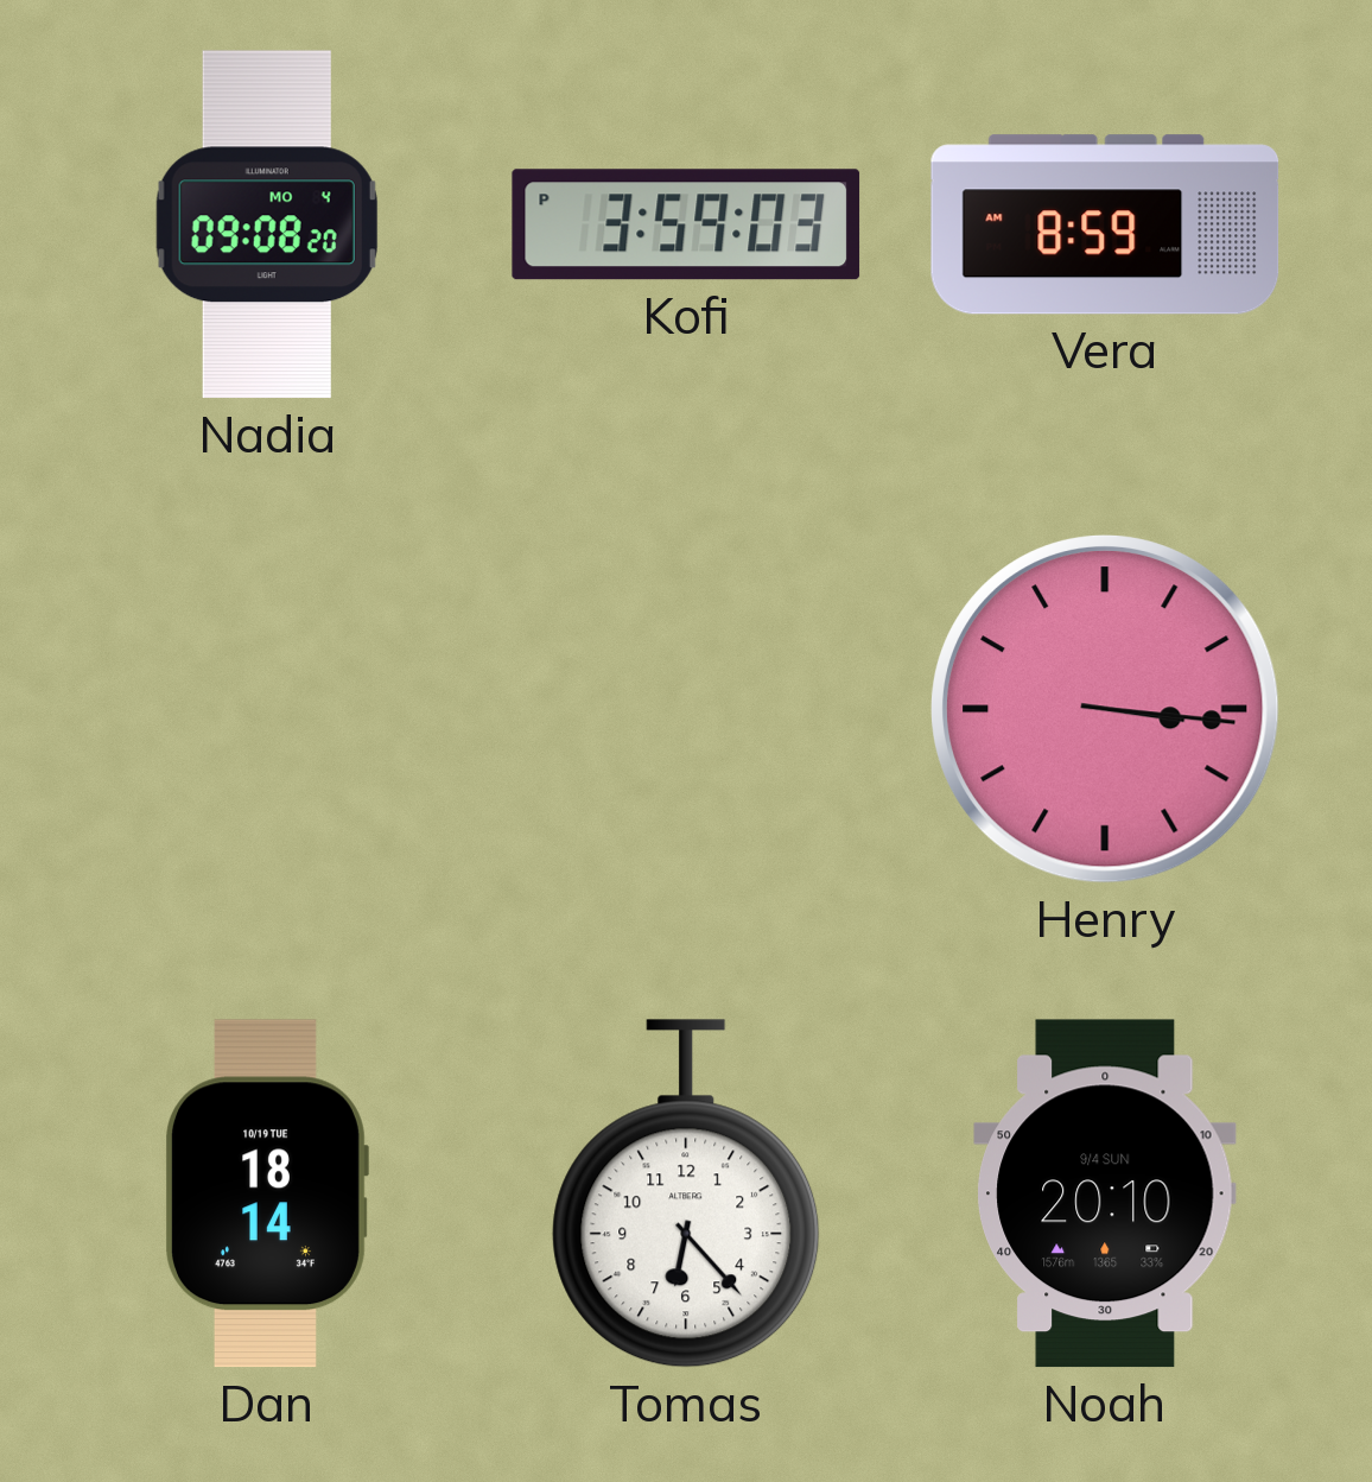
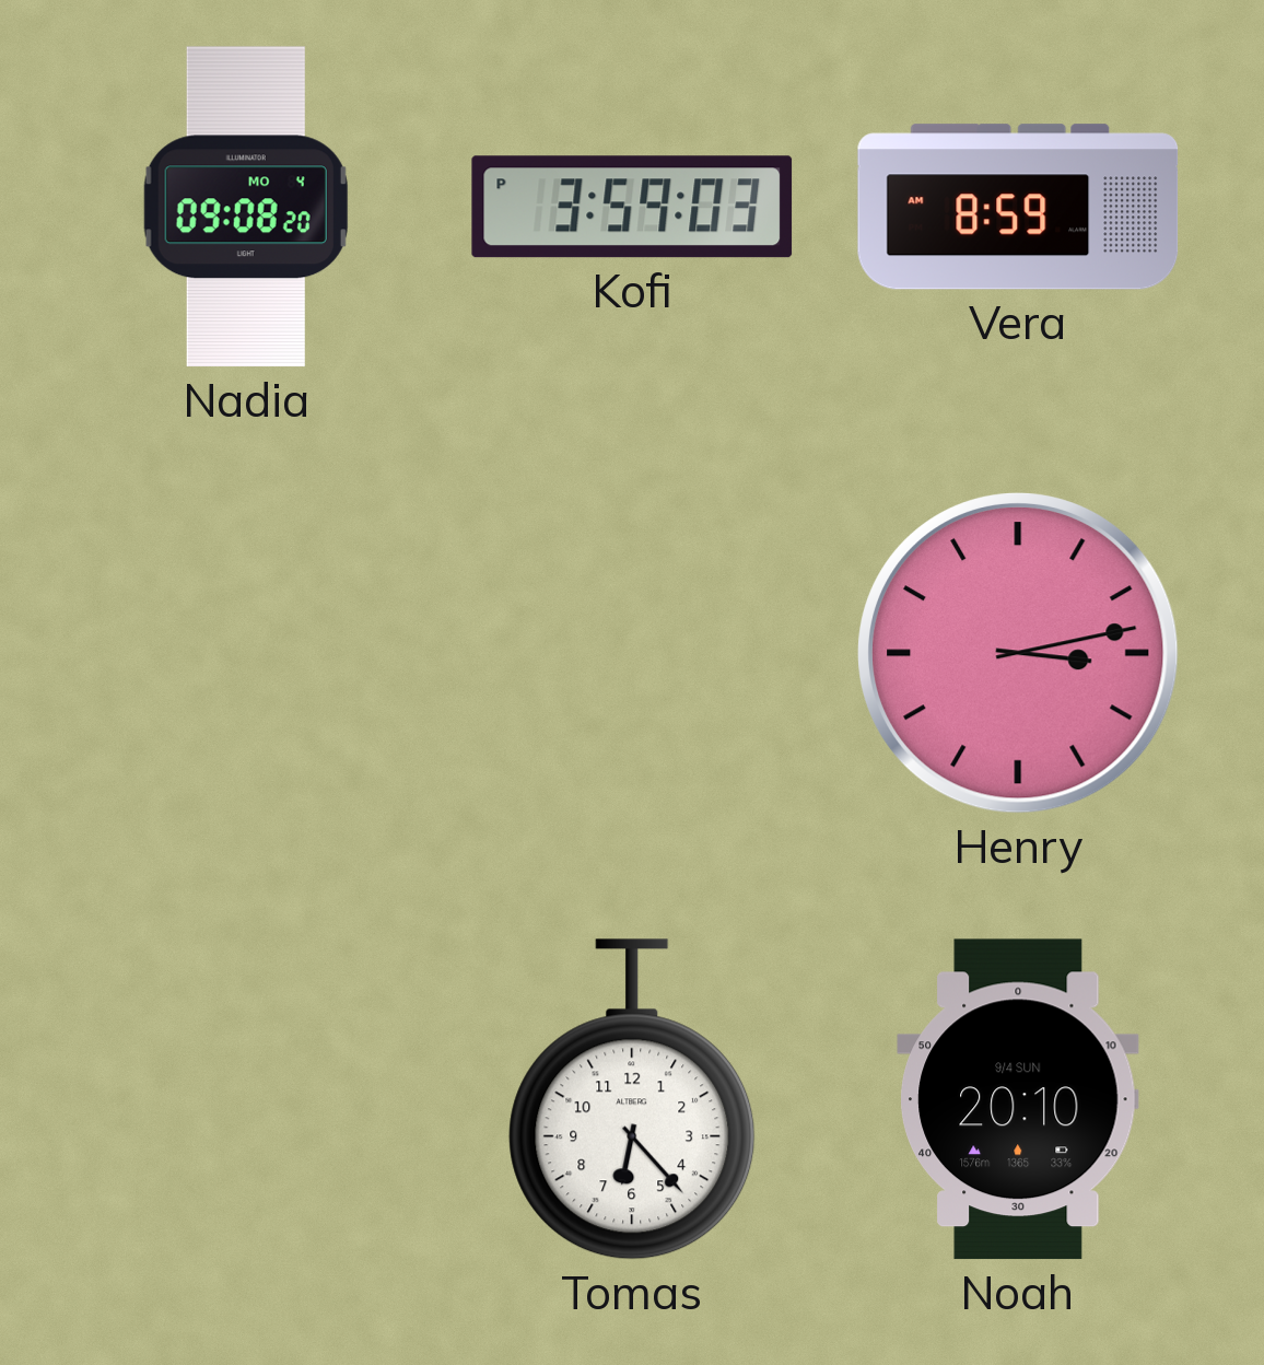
Henry: 3:16 -> 3:13 (1018, 653)
Dan: 18:14 -> none (267, 1193)
